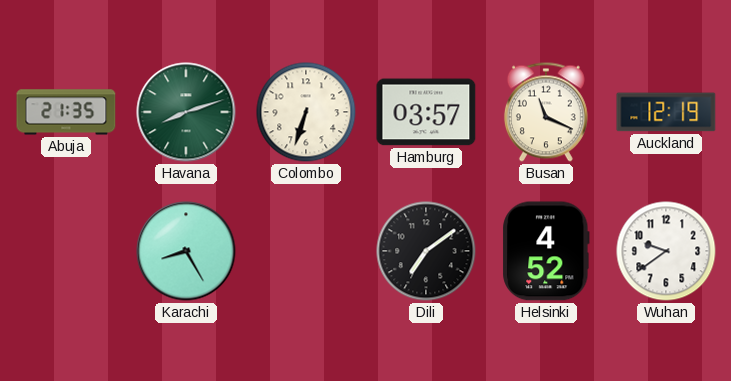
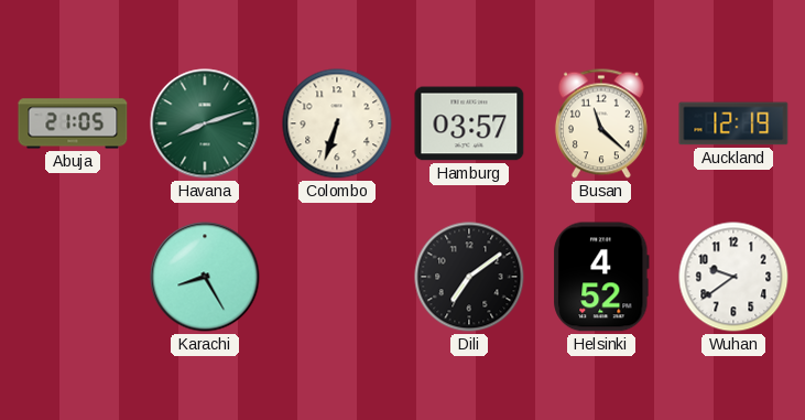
Abuja: 21:35 -> 21:05 (73, 123)
Busan: 11:19 -> 11:22 (601, 123)
